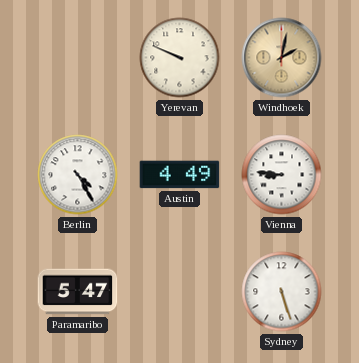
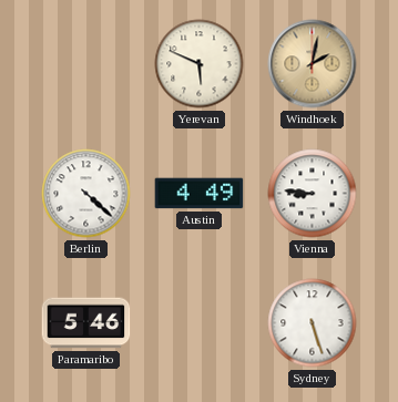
Yerevan: 9:49 -> 5:49 (200, 64)
Berlin: 4:25 -> 4:22 (86, 194)
Paramaribo: 5:47 -> 5:46 (86, 323)
